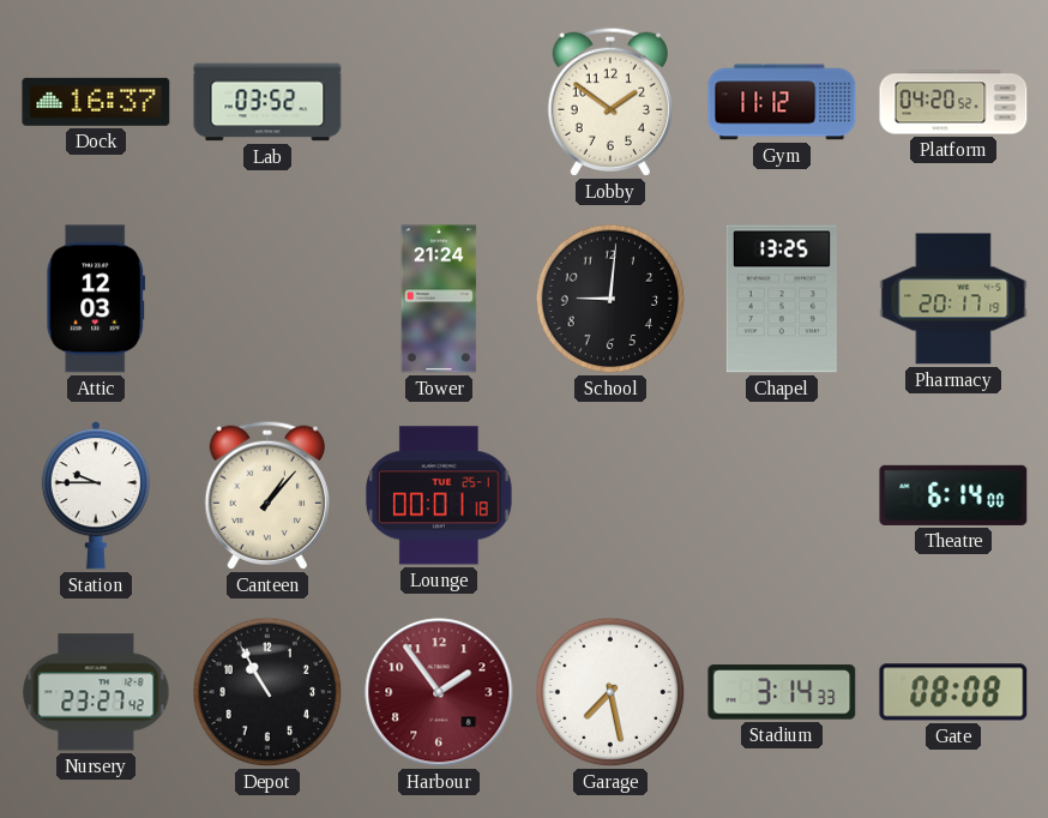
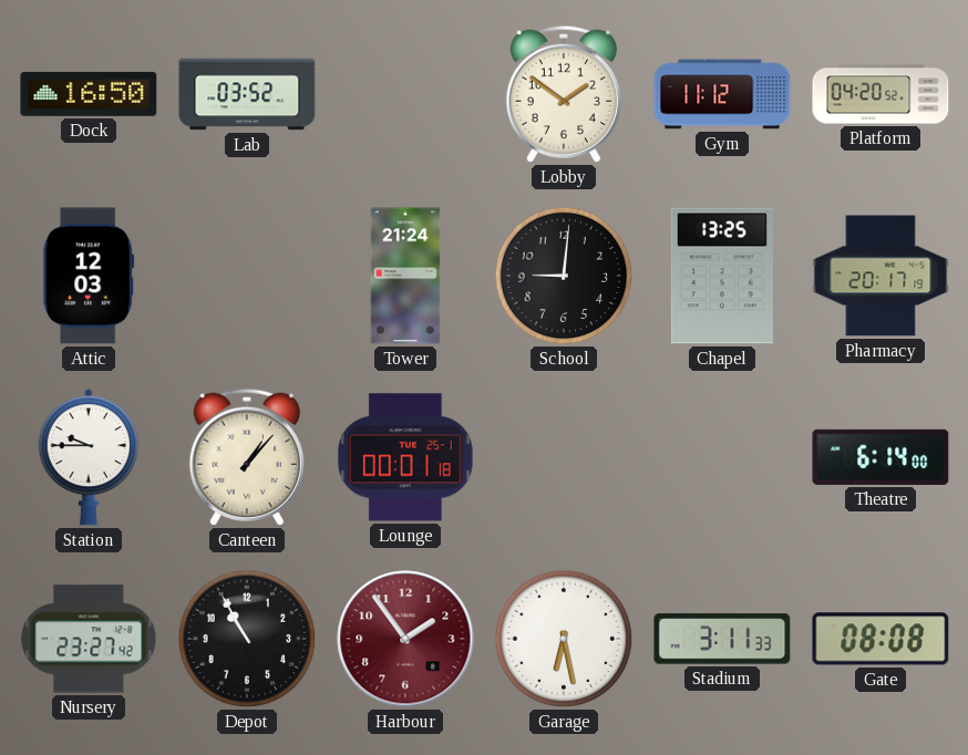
Dock: 16:37 -> 16:50 (89, 94)
Garage: 7:28 -> 6:28 (564, 639)
Stadium: 3:14 -> 3:11 (722, 639)
